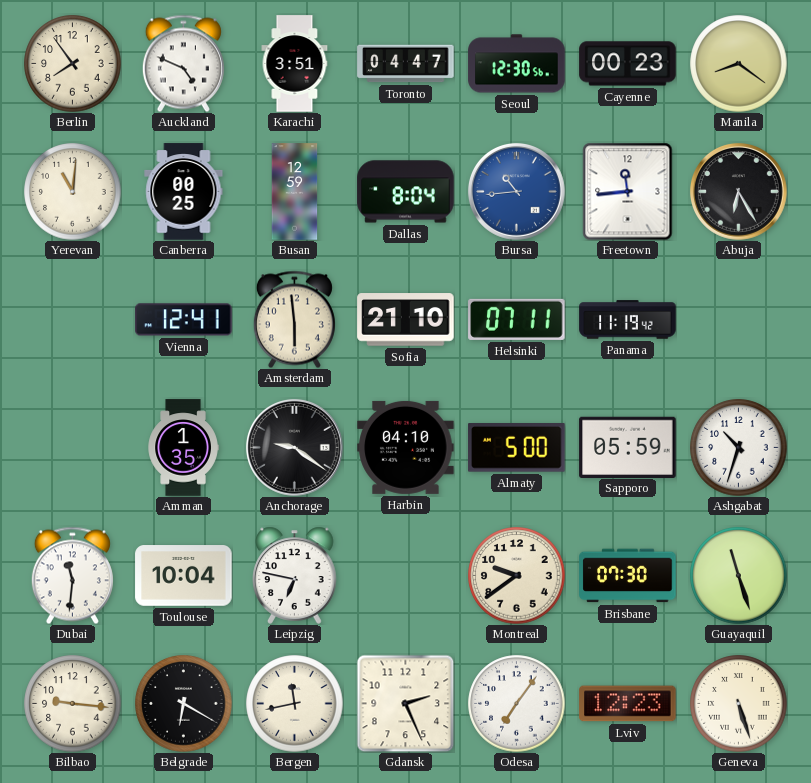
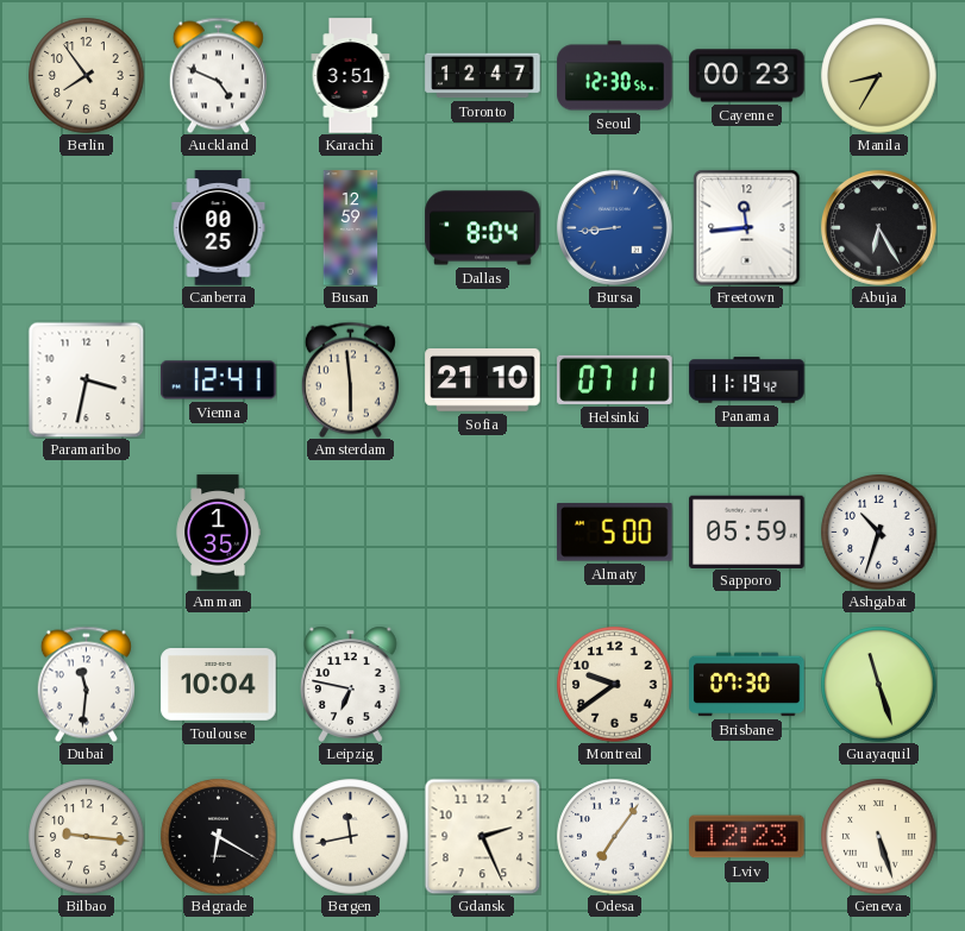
Toronto: 04:47 -> 12:47 (483, 76)
Manila: 8:21 -> 8:35 (879, 76)
Yerevan: 11:01 -> none (73, 192)
Bursa: 10:44 -> 8:44 (614, 227)
Paramaribo: none -> 3:32 (86, 379)
Anchorage: 9:21 -> none (294, 447)
Harbin: 04:10 -> none (406, 447)
